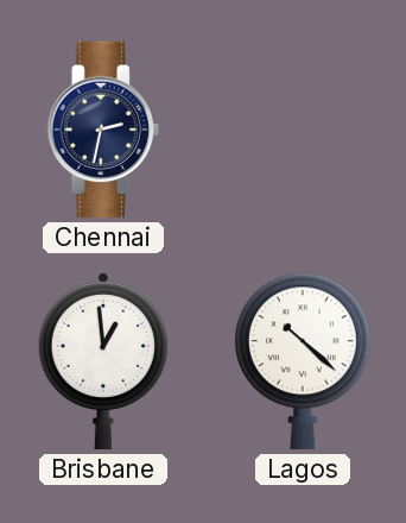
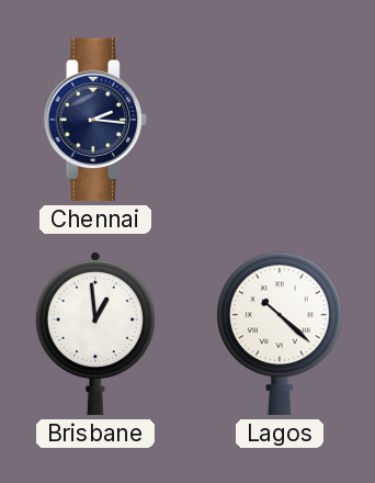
Chennai: 2:32 -> 2:16 (95, 120)
